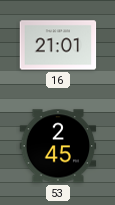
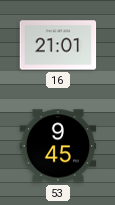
53: 2:45 -> 9:45 (58, 146)
